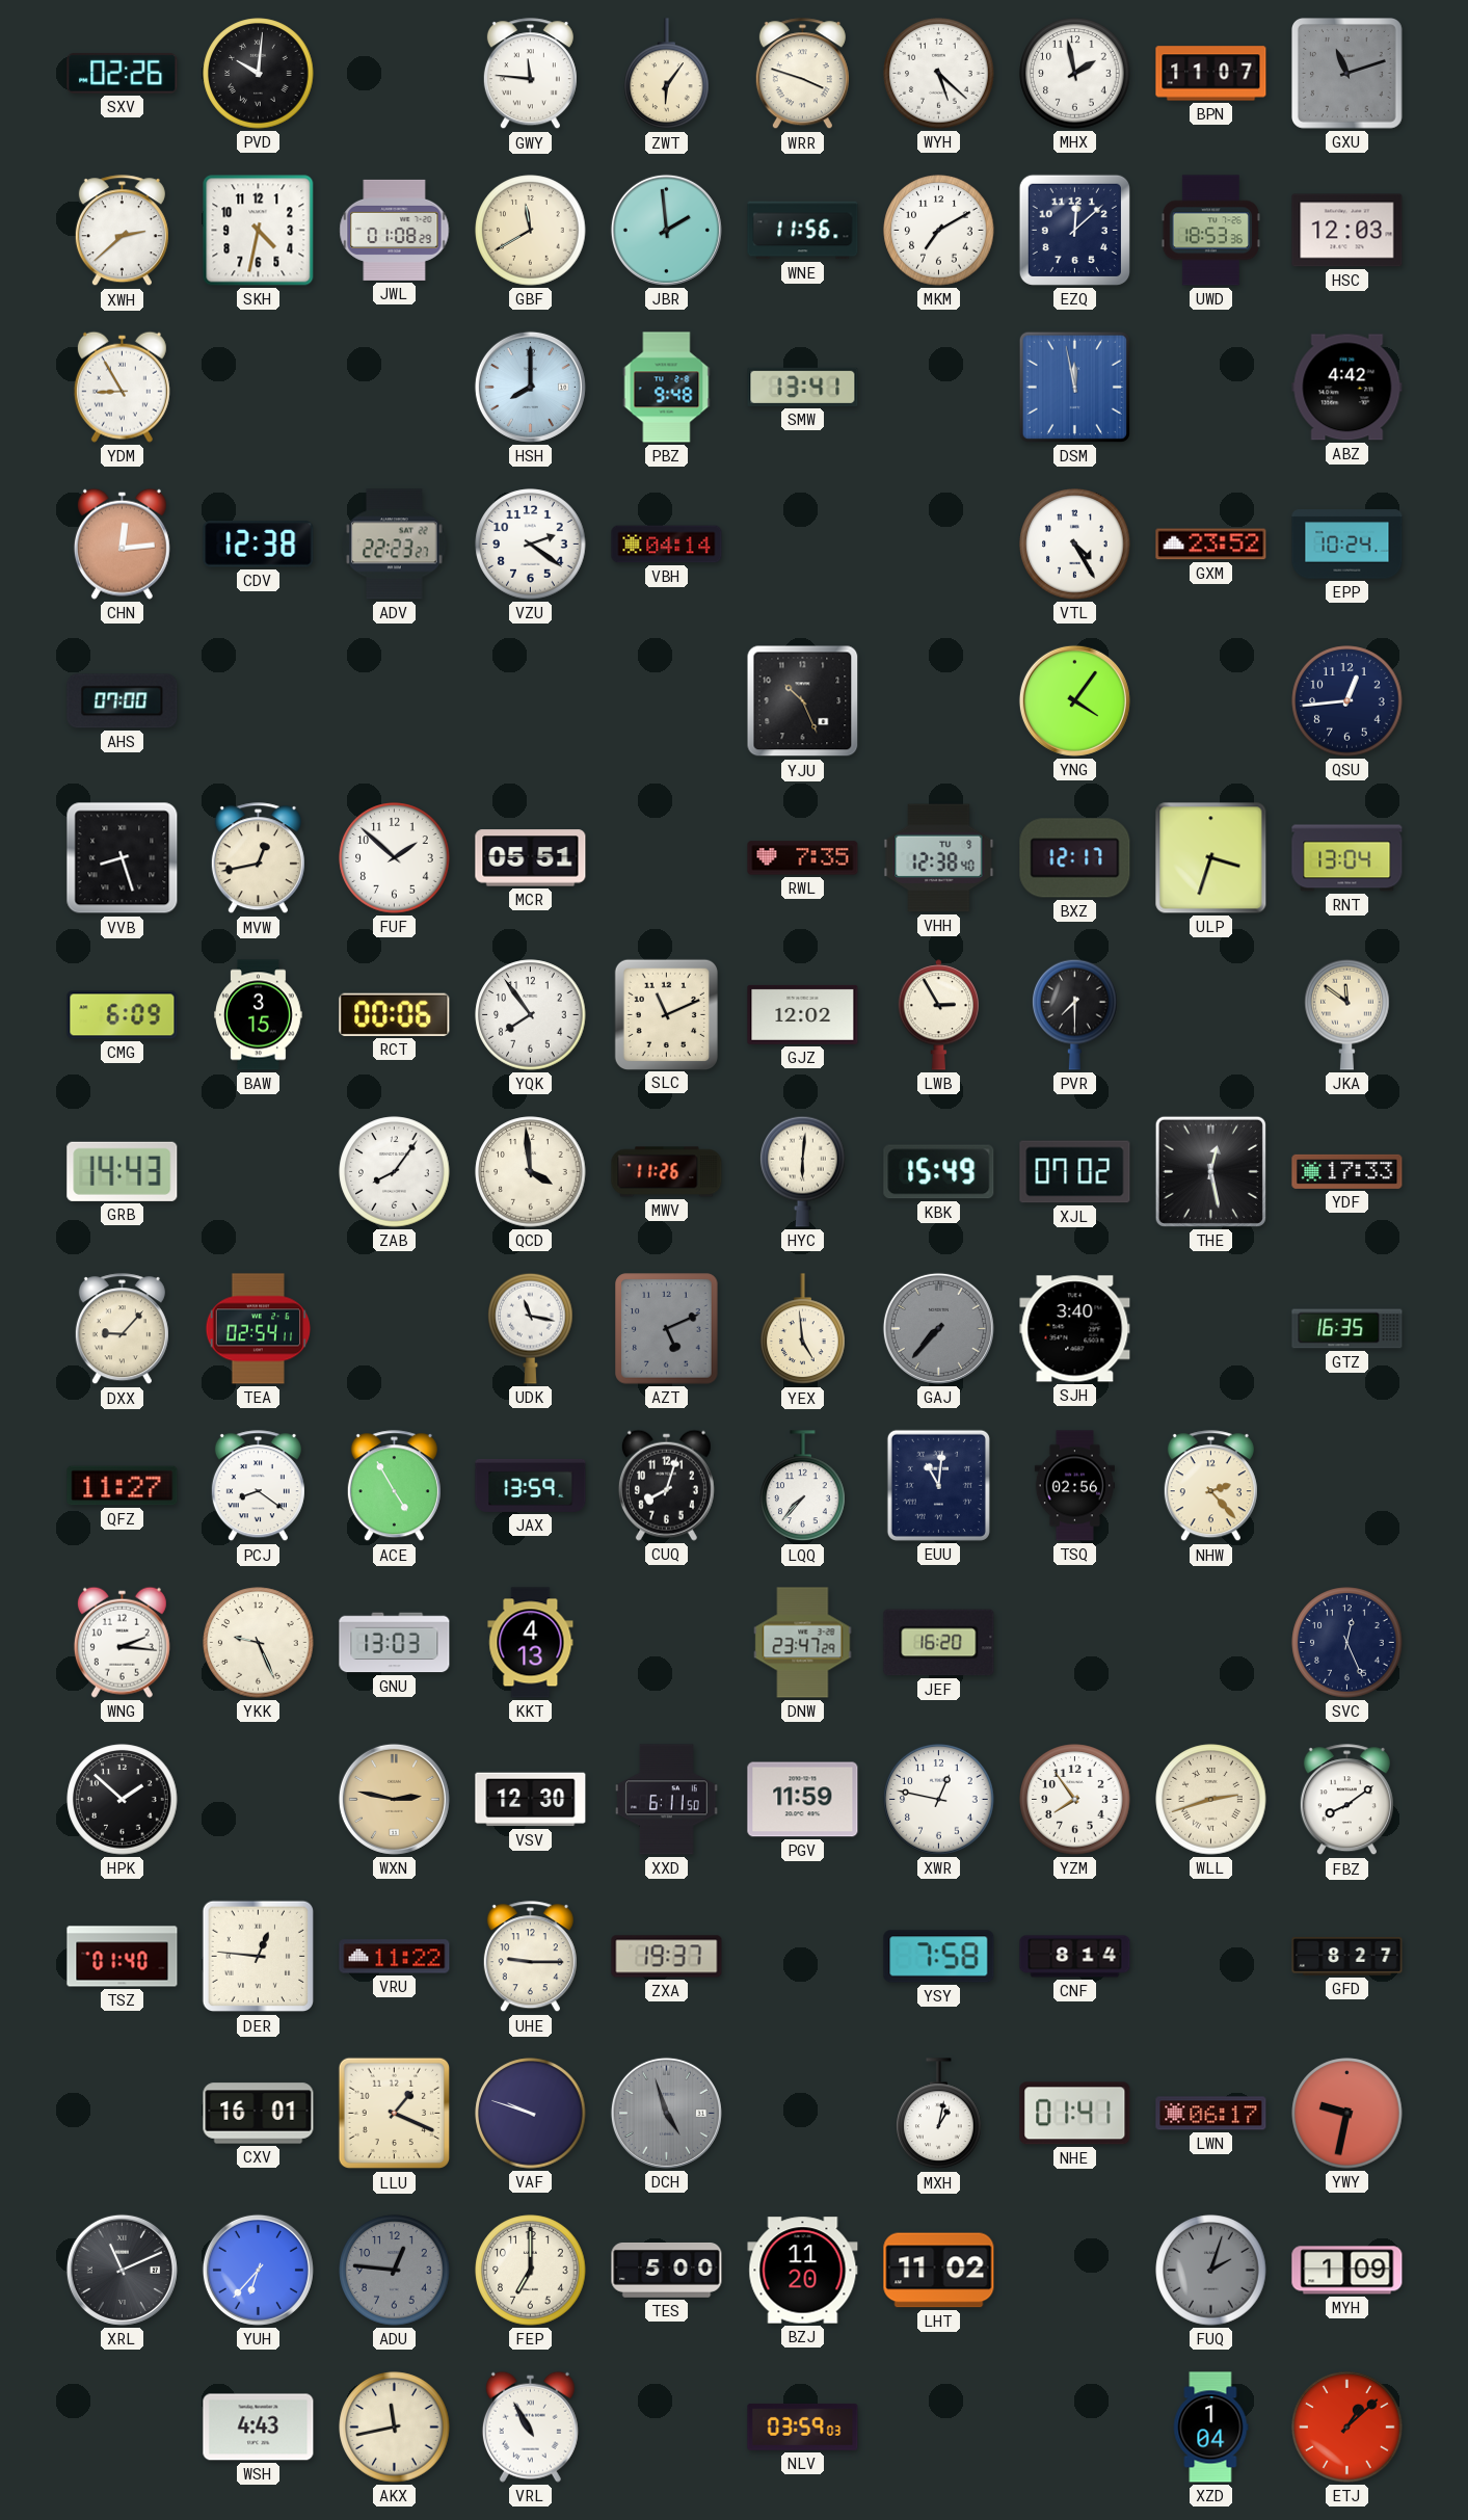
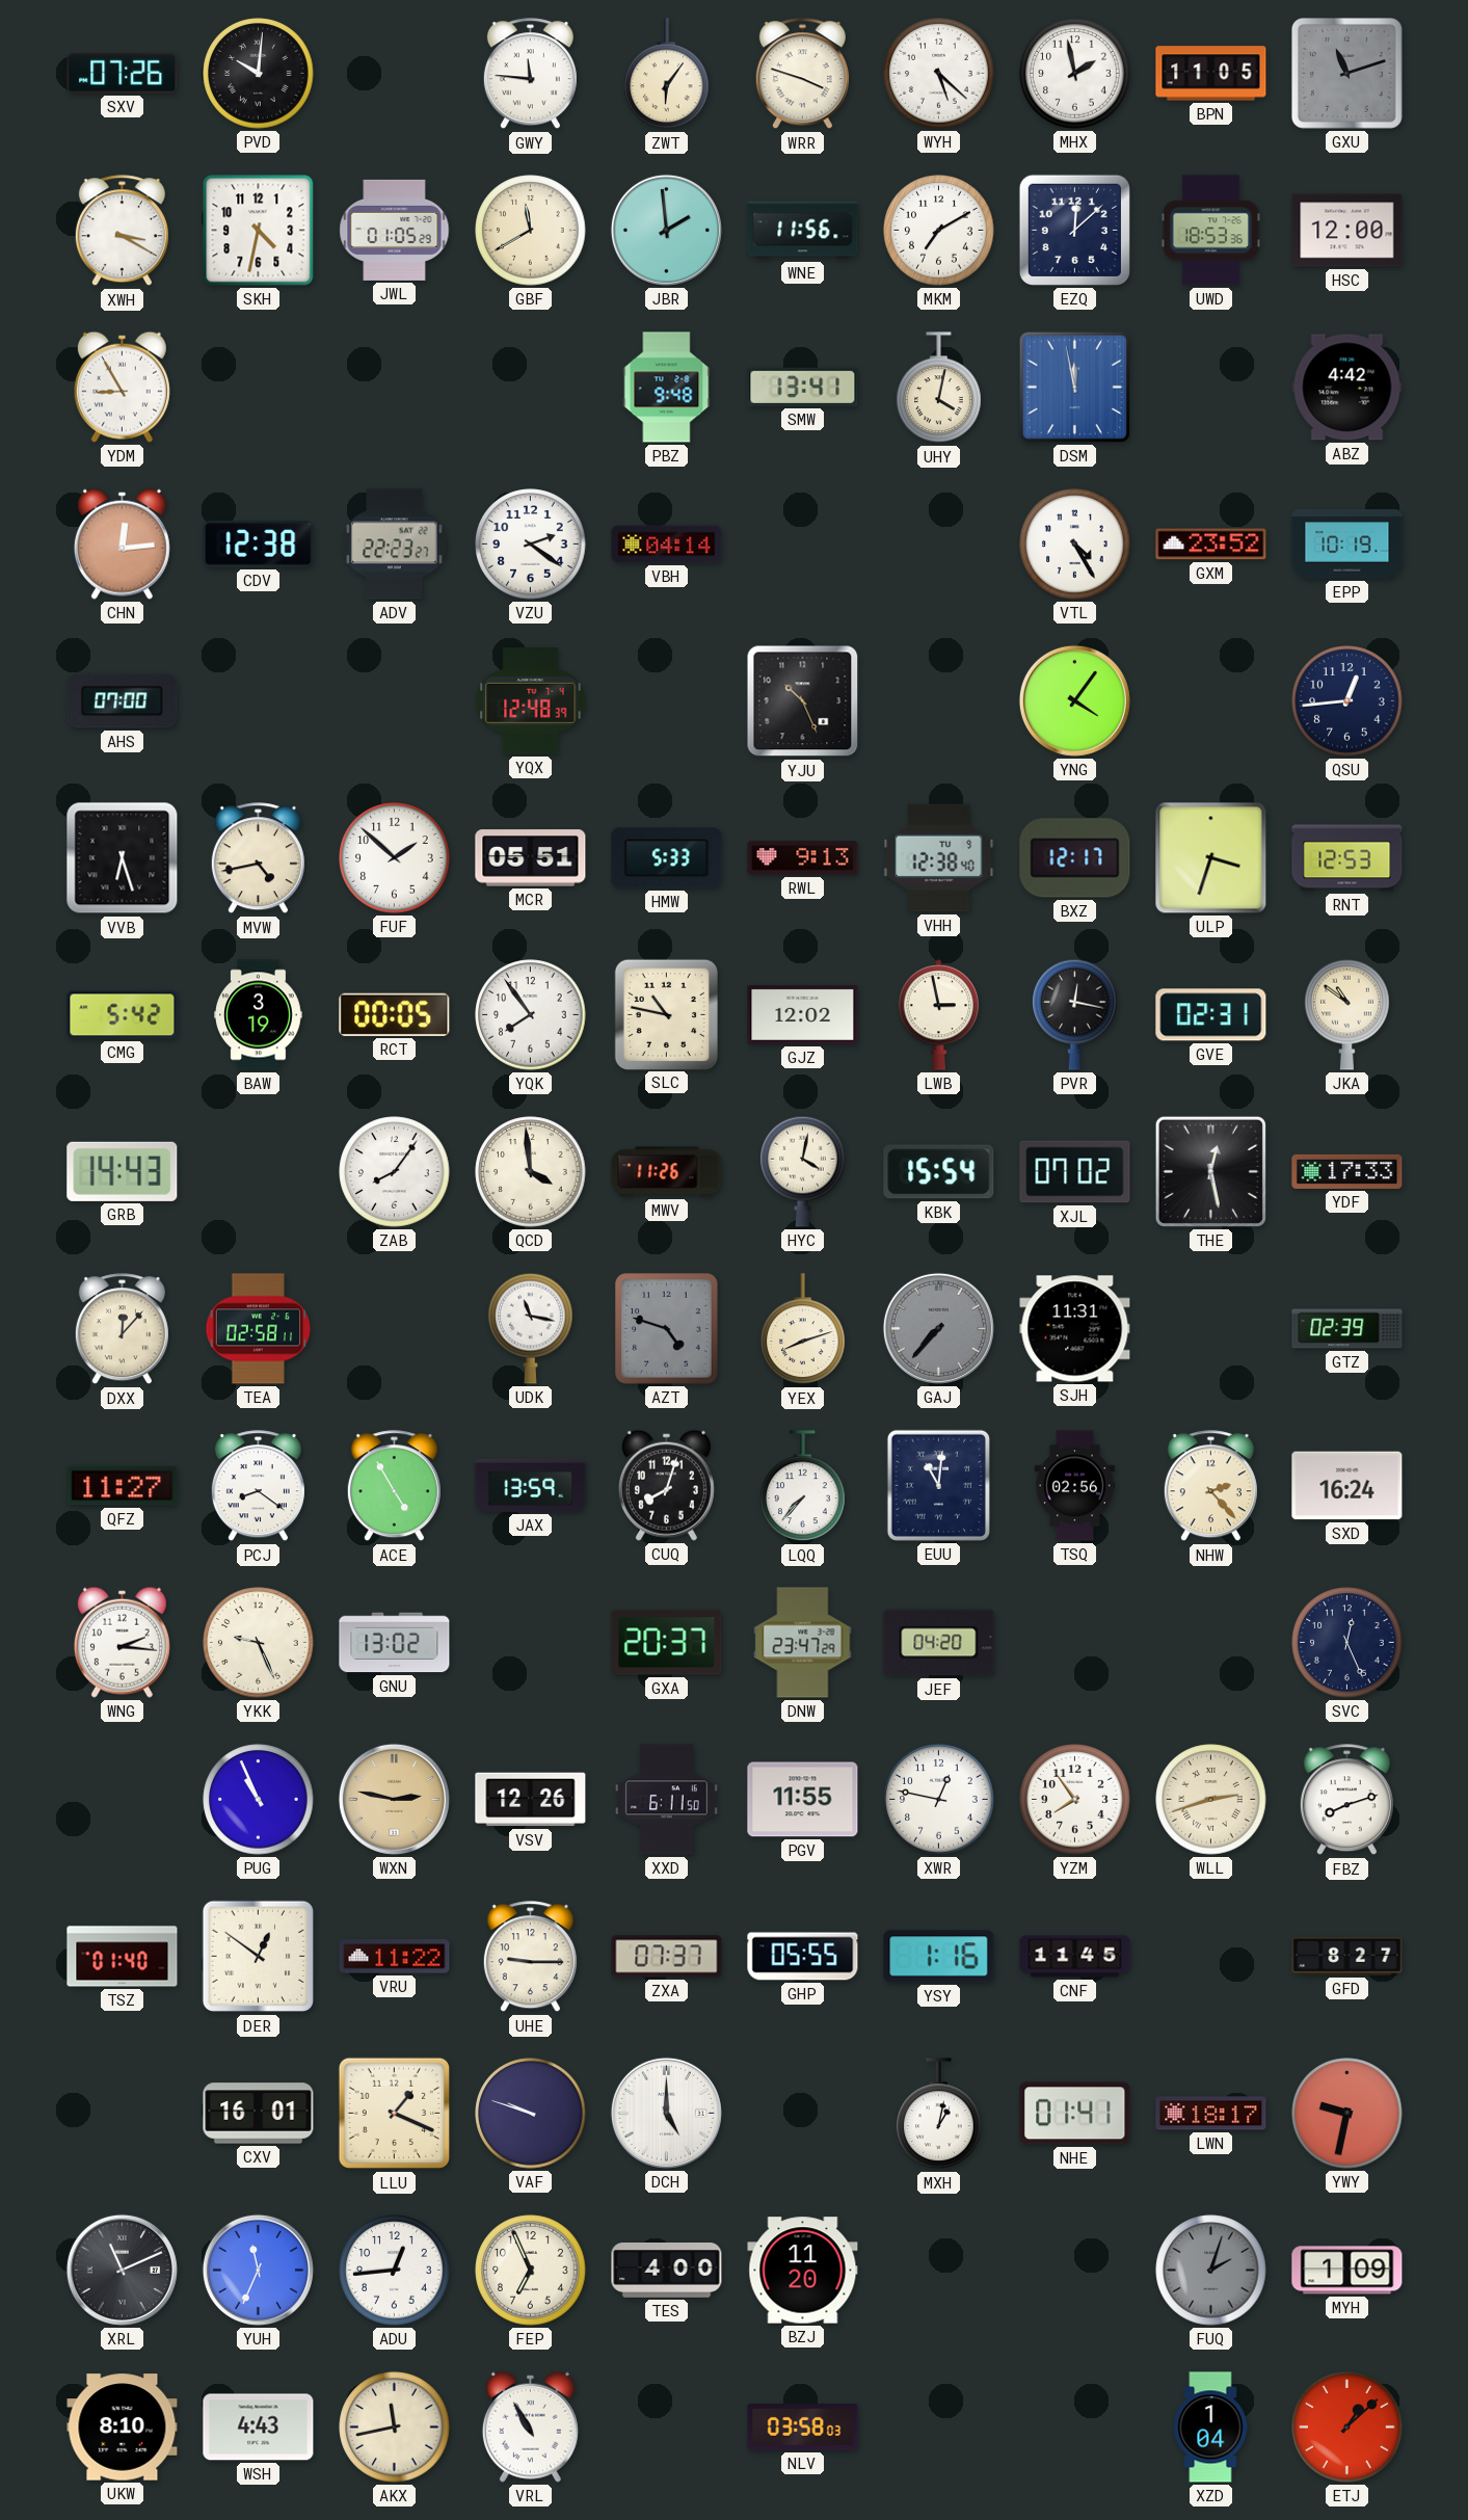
SXV: 02:26 -> 07:26 (123, 73)
BPN: 11:07 -> 11:05 (1211, 74)
XWH: 2:38 -> 3:20 (122, 231)
JWL: 01:08 -> 01:05 (395, 230)
HSC: 12:03 -> 12:00 (1347, 231)
HSH: 8:00 -> none (530, 387)
UHY: none -> 4:02 (939, 388)
EPP: 10:24 -> 10:19 (1347, 545)
YQX: none -> 12:48 (531, 701)
VVB: 8:27 -> 6:27 (123, 858)
MVW: 12:43 -> 4:43 (258, 858)
HMW: none -> 5:33 (667, 858)
RWL: 7:35 -> 9:13 (803, 858)
RNT: 13:04 -> 12:53 (1347, 858)
CMG: 6:09 -> 5:42 (123, 1015)
BAW: 3:15 -> 3:19 (259, 1015)
RCT: 00:06 -> 00:05 (395, 1014)
SLC: 11:11 -> 10:47 (666, 1014)
LWB: 2:55 -> 2:58 (938, 1015)
PVR: 7:30 -> 12:17 (1075, 1014)
GVE: none -> 02:31 (1211, 1015)
JKA: 11:51 -> 10:51 (1347, 1014)
HYC: 6:01 -> 4:02 (803, 1171)
KBK: 15:49 -> 15:54 (939, 1172)
DXX: 9:07 -> 12:07 (122, 1329)
TEA: 02:54 -> 02:58 (259, 1329)
AZT: 5:11 -> 4:48 (667, 1329)
YEX: 4:59 -> 8:12 (803, 1329)
SJH: 3:40 -> 11:31 (1075, 1329)
GTZ: 16:35 -> 02:39 (1347, 1329)
SXD: none -> 16:24 (1347, 1486)
GNU: 13:03 -> 13:02 (395, 1643)
KKT: 4:13 -> none (531, 1643)
GXA: none -> 20:37 (667, 1643)
JEF: 16:20 -> 04:20 (939, 1643)
HPK: 1:52 -> none (123, 1800)
PUG: none -> 10:56 (259, 1800)
VSV: 12:30 -> 12:26 (531, 1800)
PGV: 11:59 -> 11:55 (803, 1800)
FBZ: 8:09 -> 8:12 (1346, 1800)
DER: 12:46 -> 12:51 (259, 1957)
ZXA: 19:37 -> 07:37 (667, 1957)
GHP: none -> 05:55 (803, 1957)
YSY: 7:58 -> 1:16 (939, 1957)
CNF: 8:14 -> 11:45 (1075, 1957)
DCH: 4:57 -> 5:00 (666, 2113)
DCH dial: grey -> white (666, 2113)
LWN: 06:17 -> 18:17 (1211, 2114)
YUH: 6:37 -> 11:34 (258, 2270)
ADU: 12:46 -> 12:44 (395, 2271)
ADU dial: grey -> white (395, 2271)
FEP: 7:00 -> 6:56 (531, 2271)
TES: 5:00 -> 4:00 (667, 2271)
LHT: 11:02 -> none (939, 2271)
UKW: none -> 8:10 (123, 2428)
NLV: 03:59 -> 03:58 (803, 2426)
